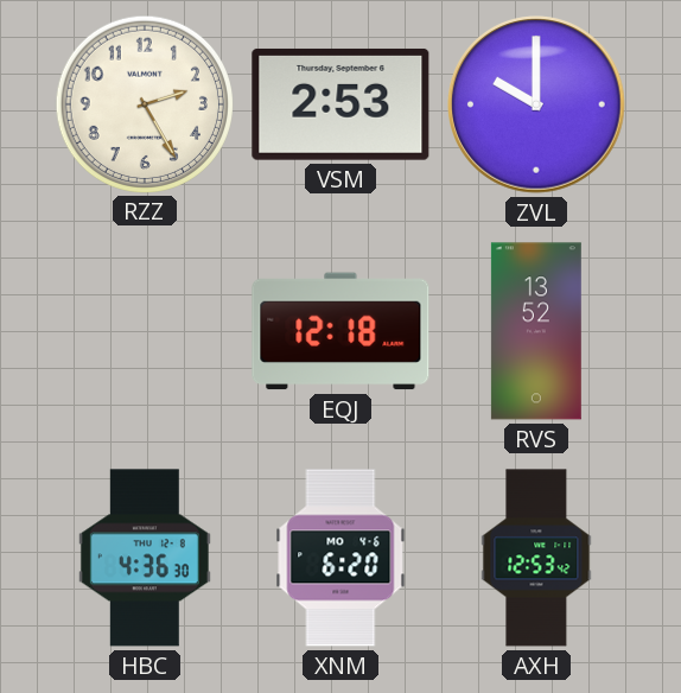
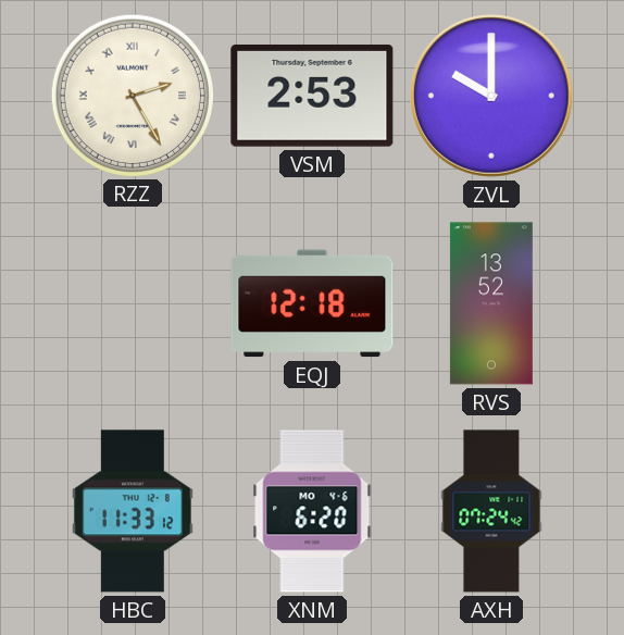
RZZ numerals: Arabic -> Roman (132, 95)
HBC: 4:36 -> 11:33 (133, 511)
AXH: 12:53 -> 07:24 (491, 511)
